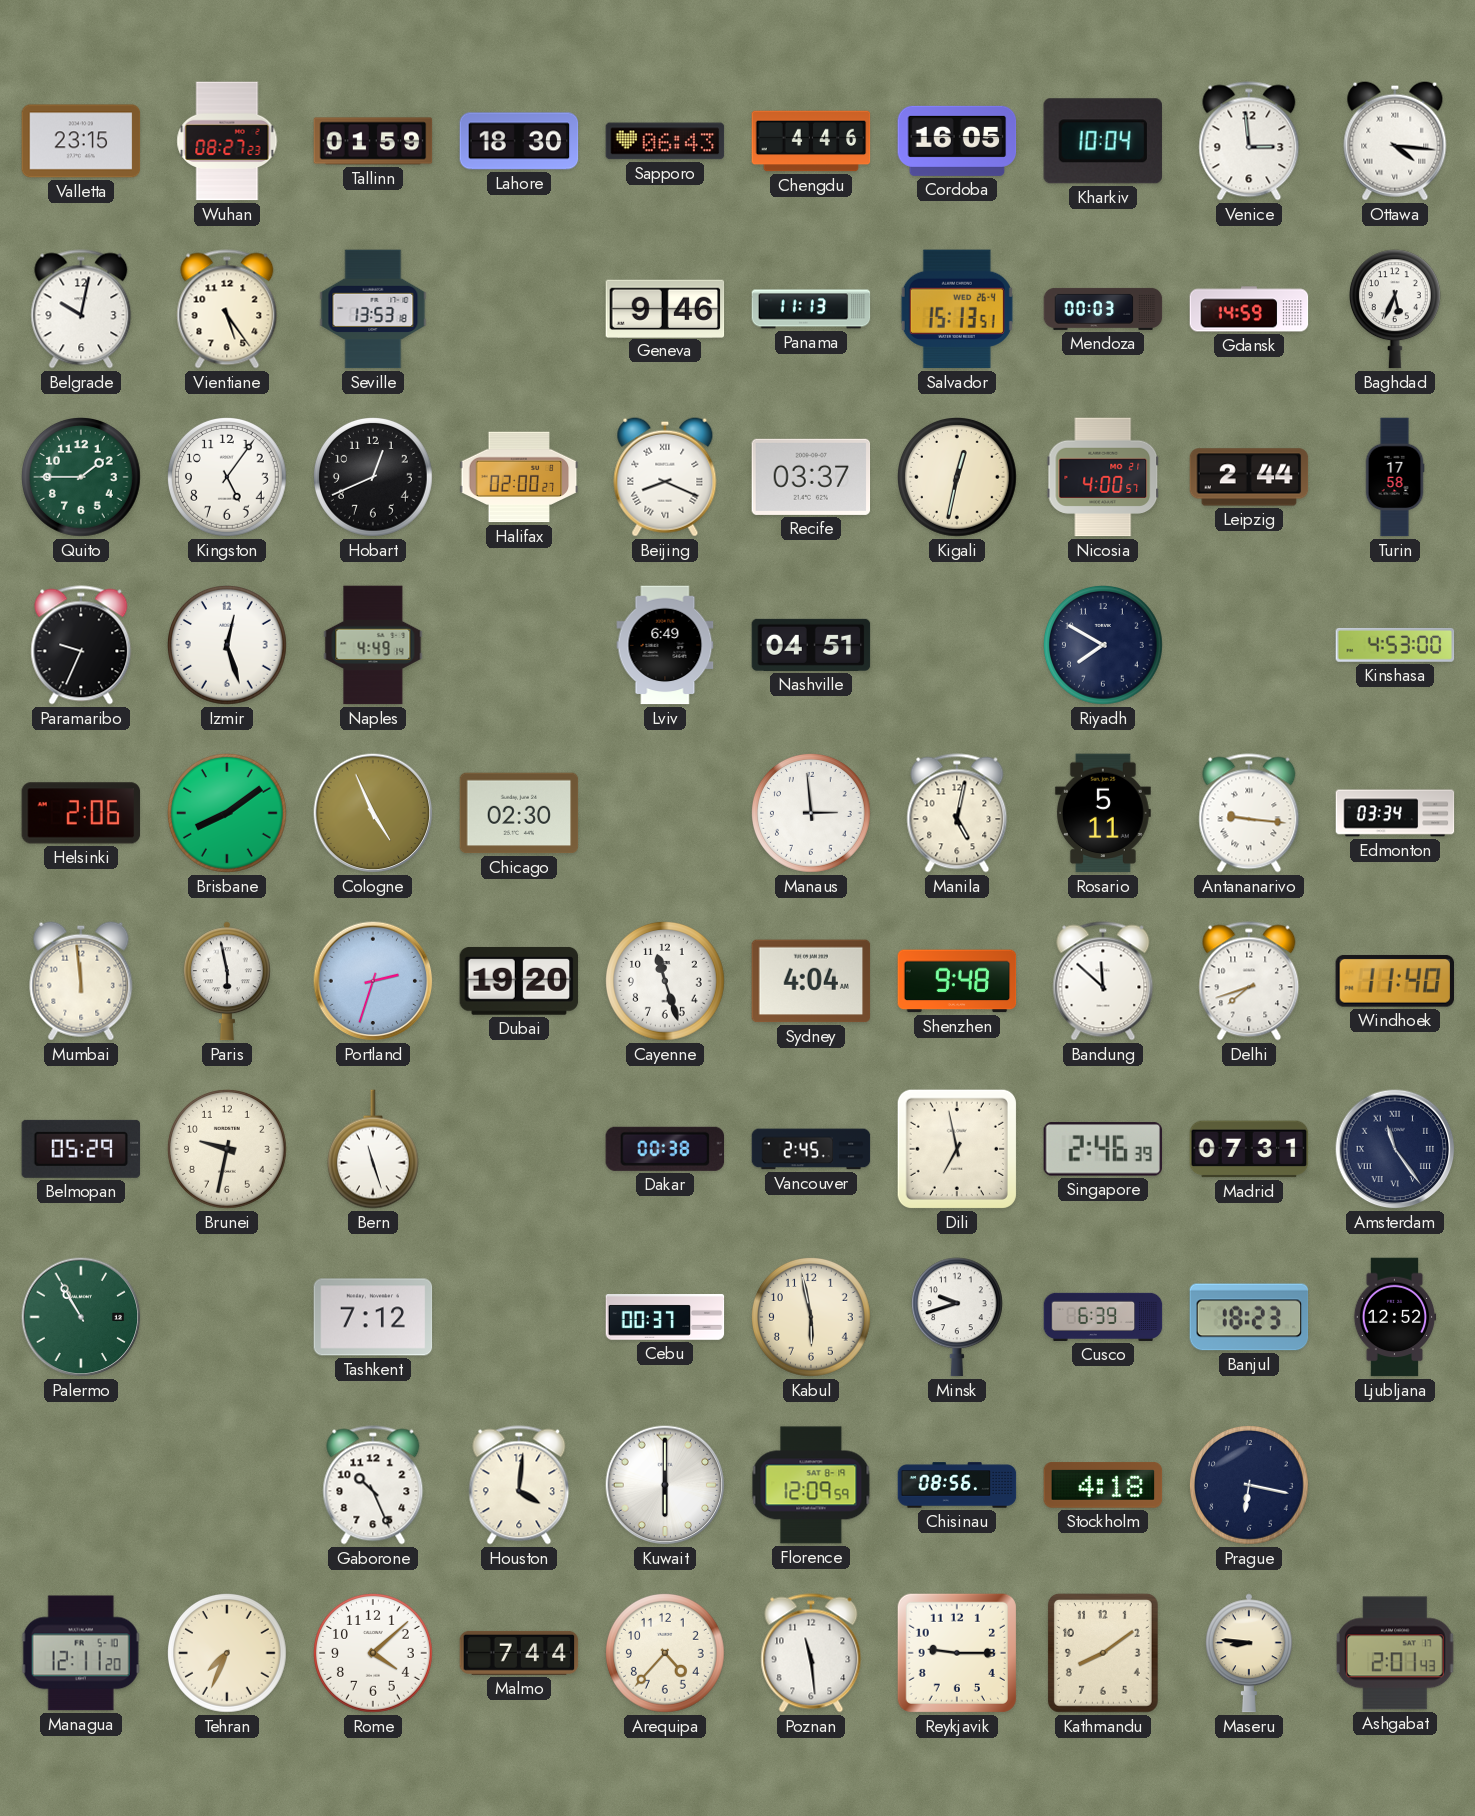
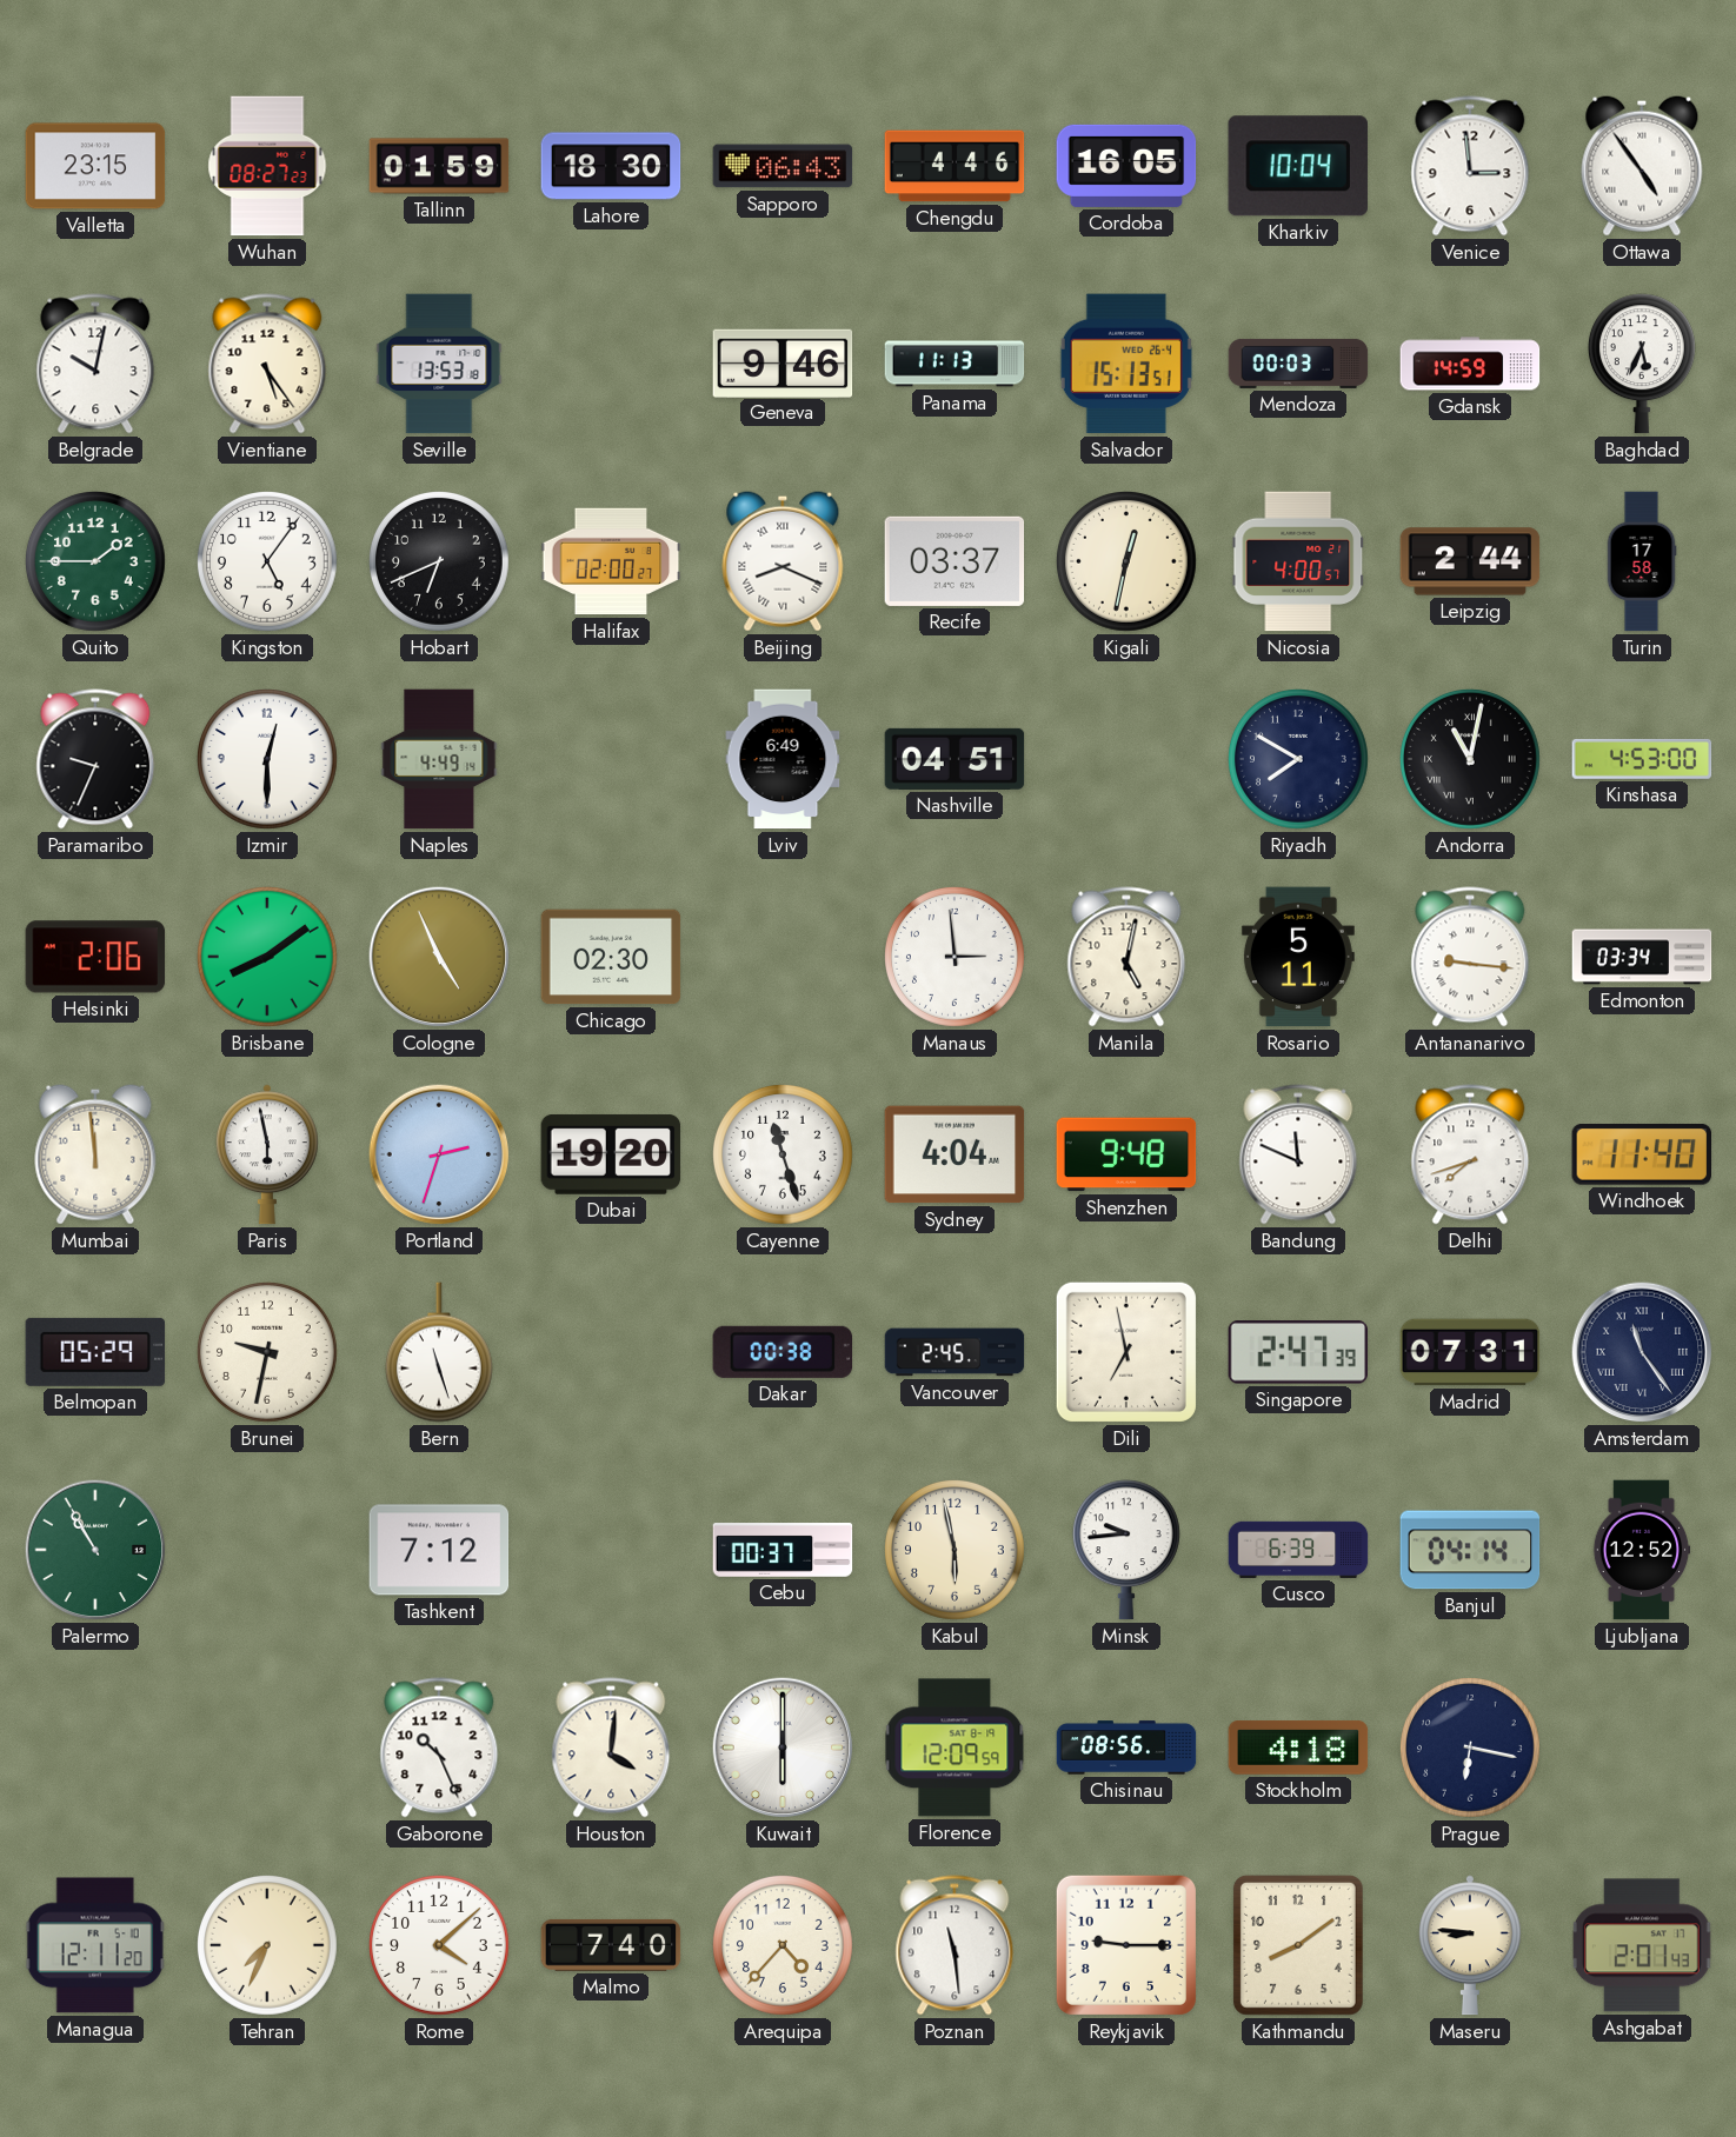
Ottawa: 4:16 -> 4:54 (1642, 166)
Hobart: 12:41 -> 6:41 (440, 562)
Izmir: 12:27 -> 12:30 (268, 760)
Andorra: none -> 11:02 (1471, 760)
Bandung: 11:52 -> 11:49 (1298, 1154)
Singapore: 2:46 -> 2:47 (1297, 1352)
Minsk: 9:42 -> 9:44 (1126, 1550)
Banjul: 18:23 -> 04:14 (1470, 1550)
Malmo: 7:44 -> 7:40 (611, 1945)
